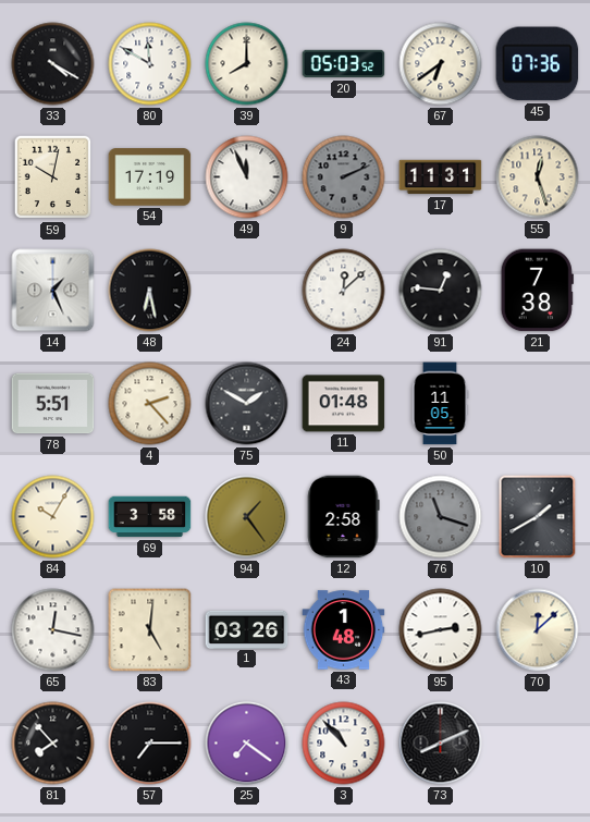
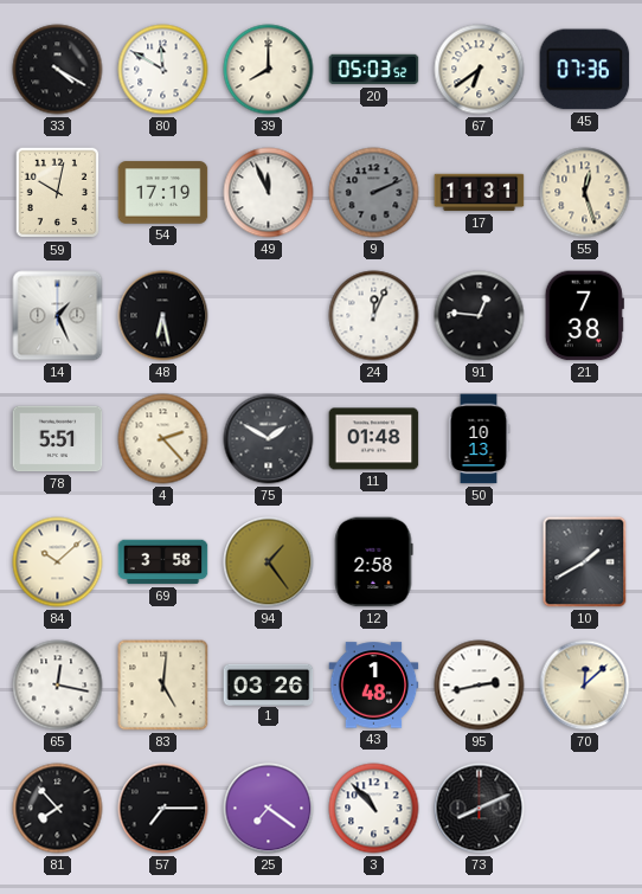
24: 12:08 -> 12:04 (374, 316)
50: 11:05 -> 10:13 (479, 439)
84: 10:05 -> 10:08 (58, 562)
76: 11:18 -> none (441, 517)
